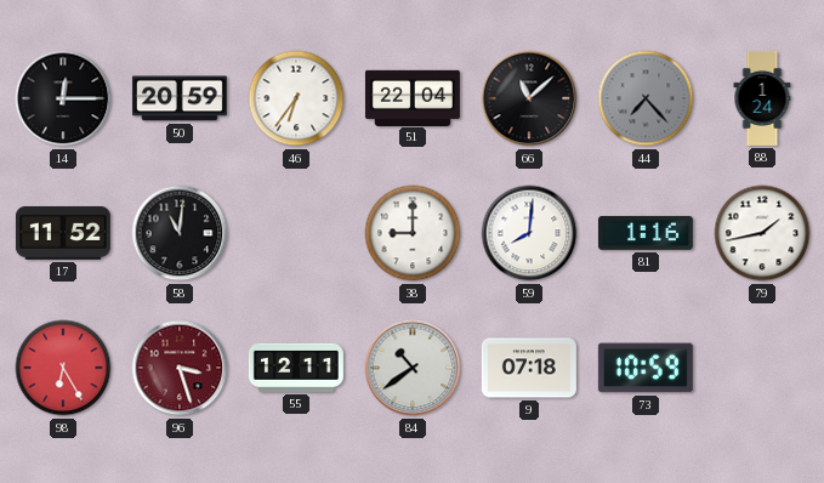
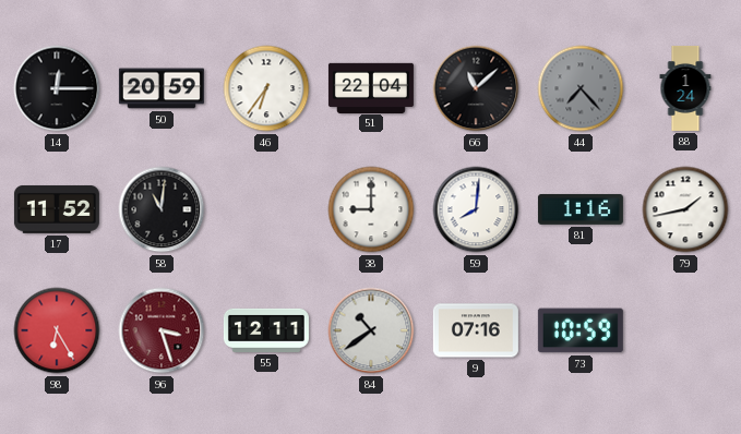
9: 07:18 -> 07:16 (476, 330)
